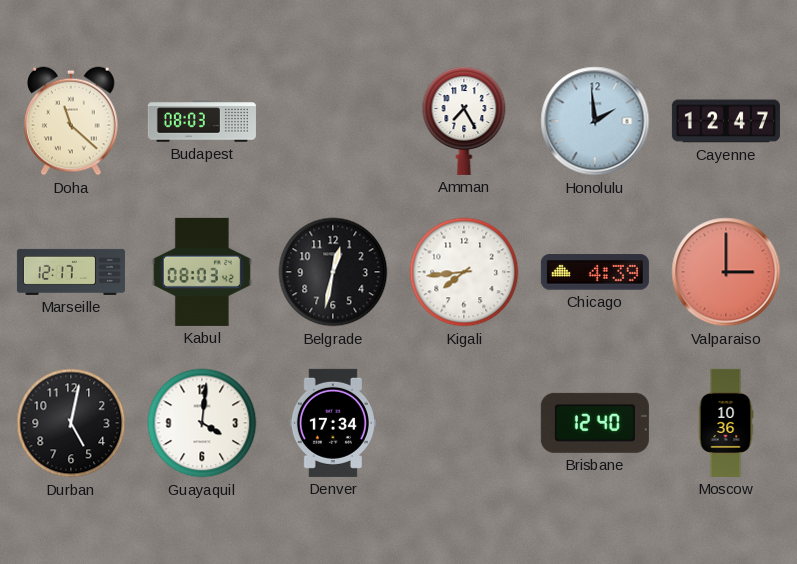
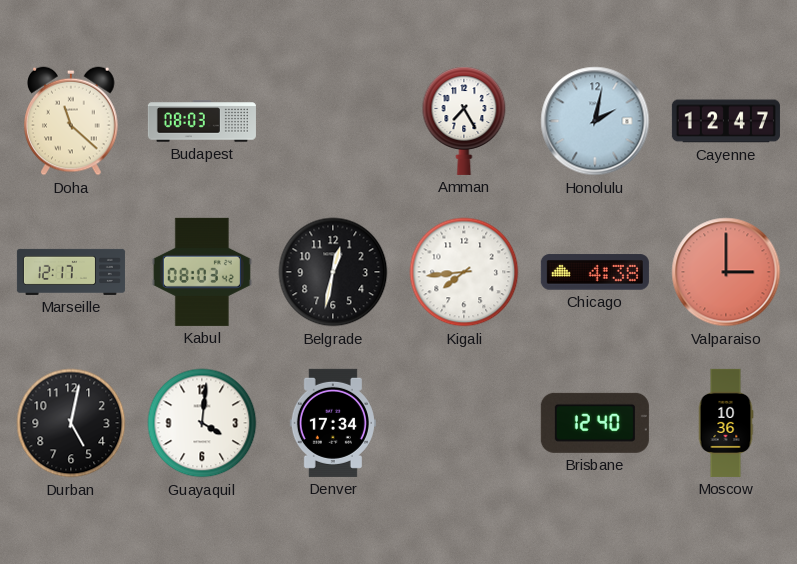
Honolulu: 1:59 -> 2:02 (595, 121)
Chicago: 4:39 -> 4:38 (595, 272)
